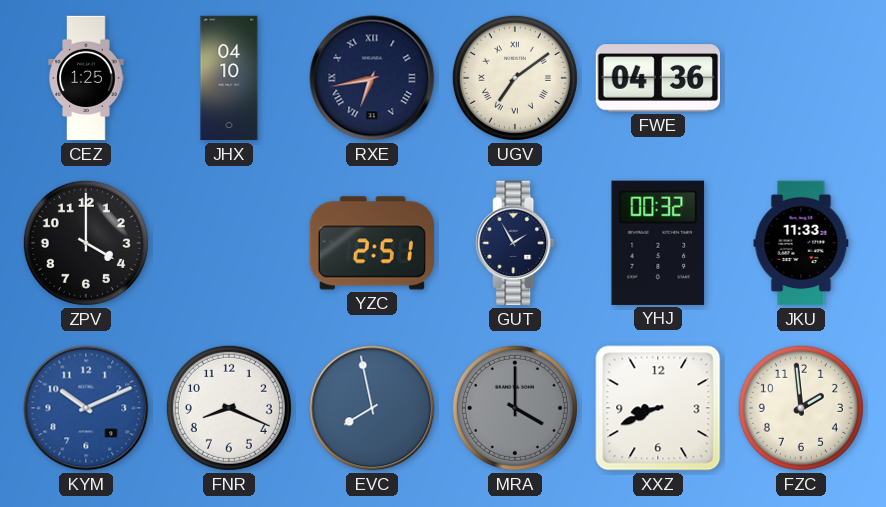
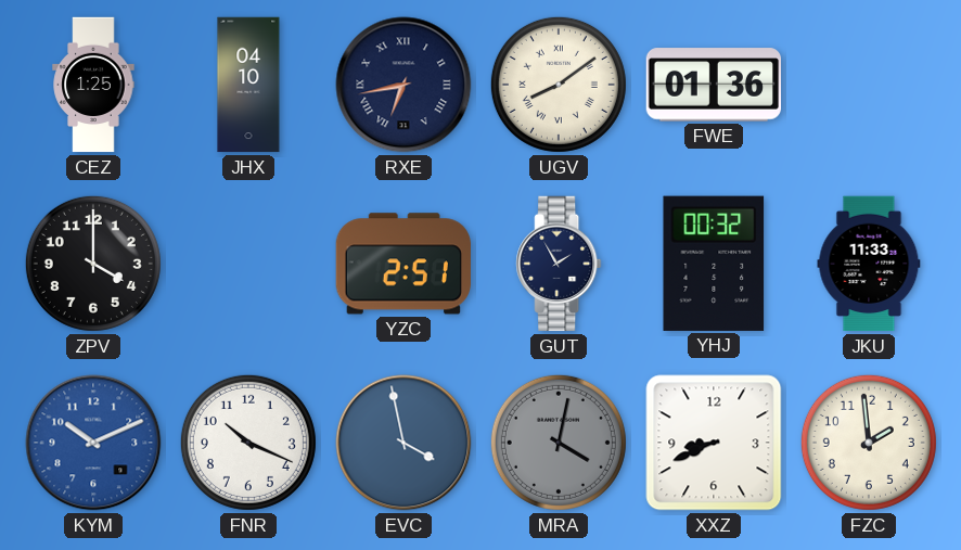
UGV: 7:09 -> 8:09 (559, 85)
FWE: 04:36 -> 01:36 (714, 85)
FNR: 8:19 -> 10:19 (248, 443)
EVC: 7:58 -> 3:58 (403, 443)
MRA: 4:00 -> 4:02 (559, 443)
